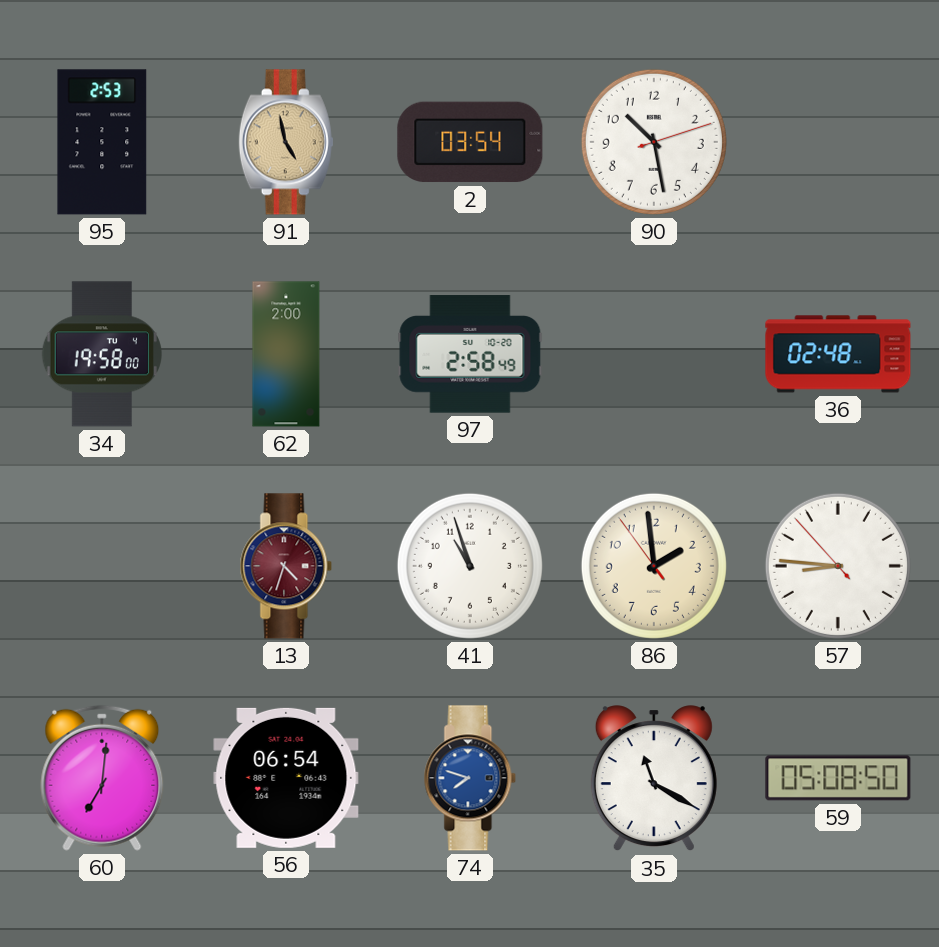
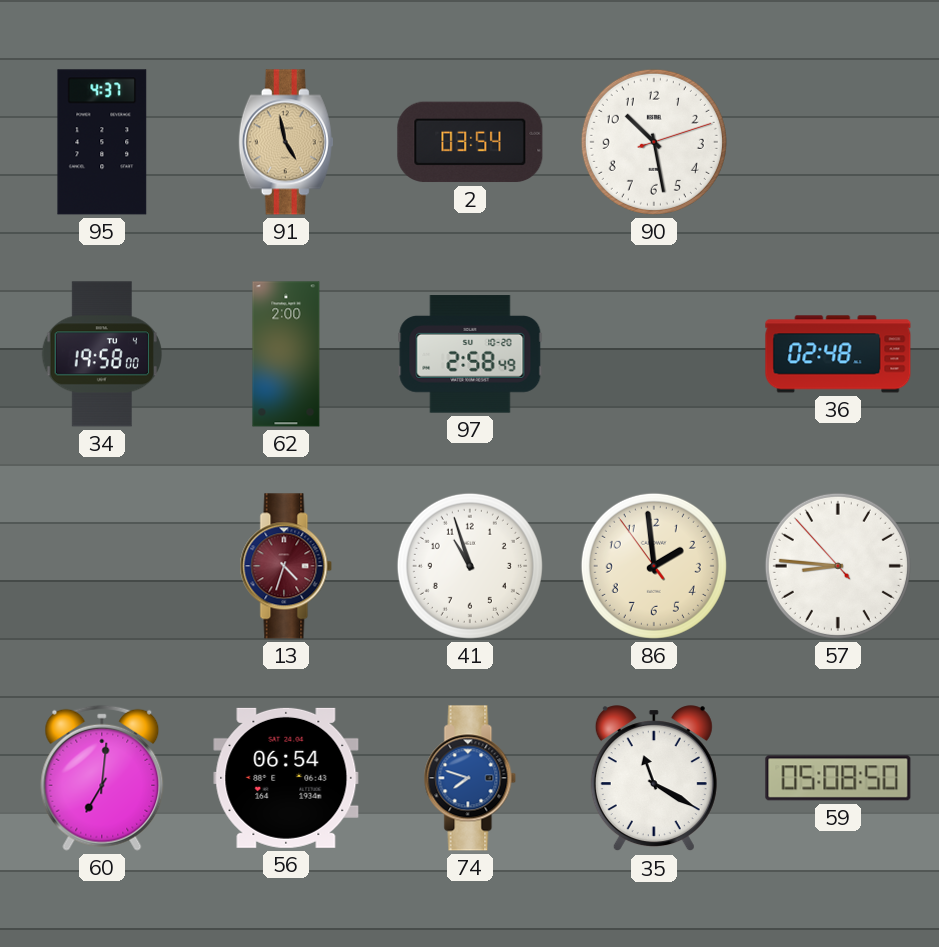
95: 2:53 -> 4:37 (102, 142)
